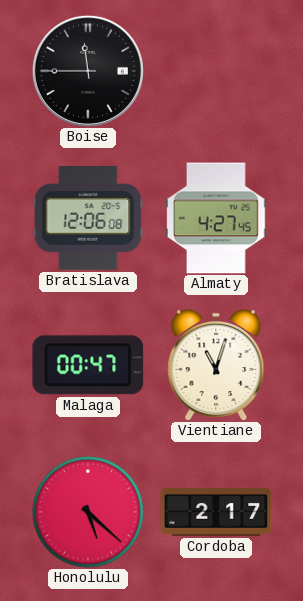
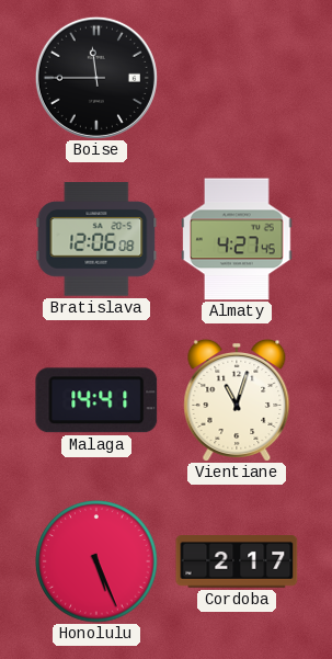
Malaga: 00:47 -> 14:41 (96, 400)
Honolulu: 5:22 -> 5:26 (96, 561)
